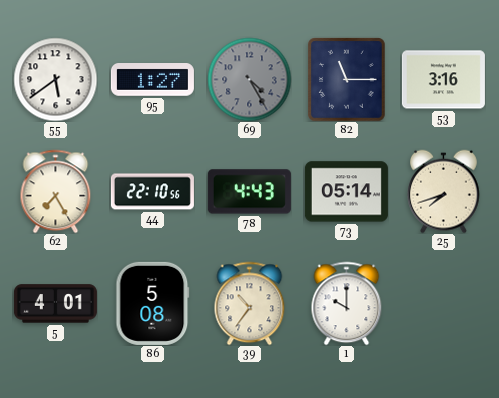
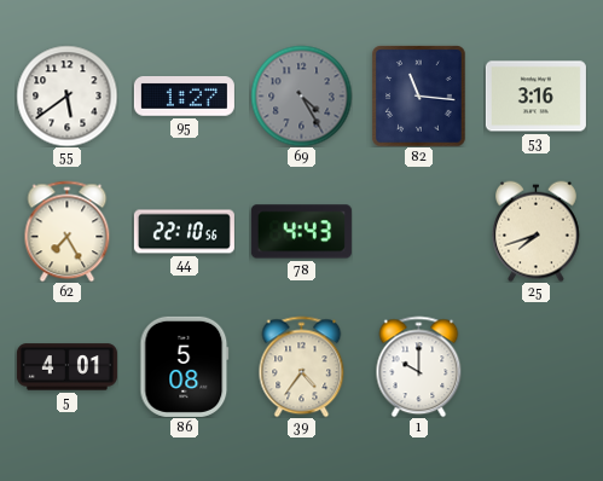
82: 11:15 -> 11:16 (419, 95)
73: 05:14 -> none (346, 192)
39: 10:36 -> 4:36 (302, 366)
